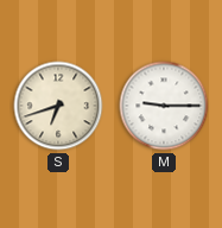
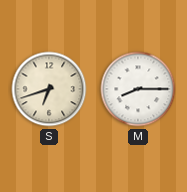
M: 9:15 -> 8:15 (138, 89)
